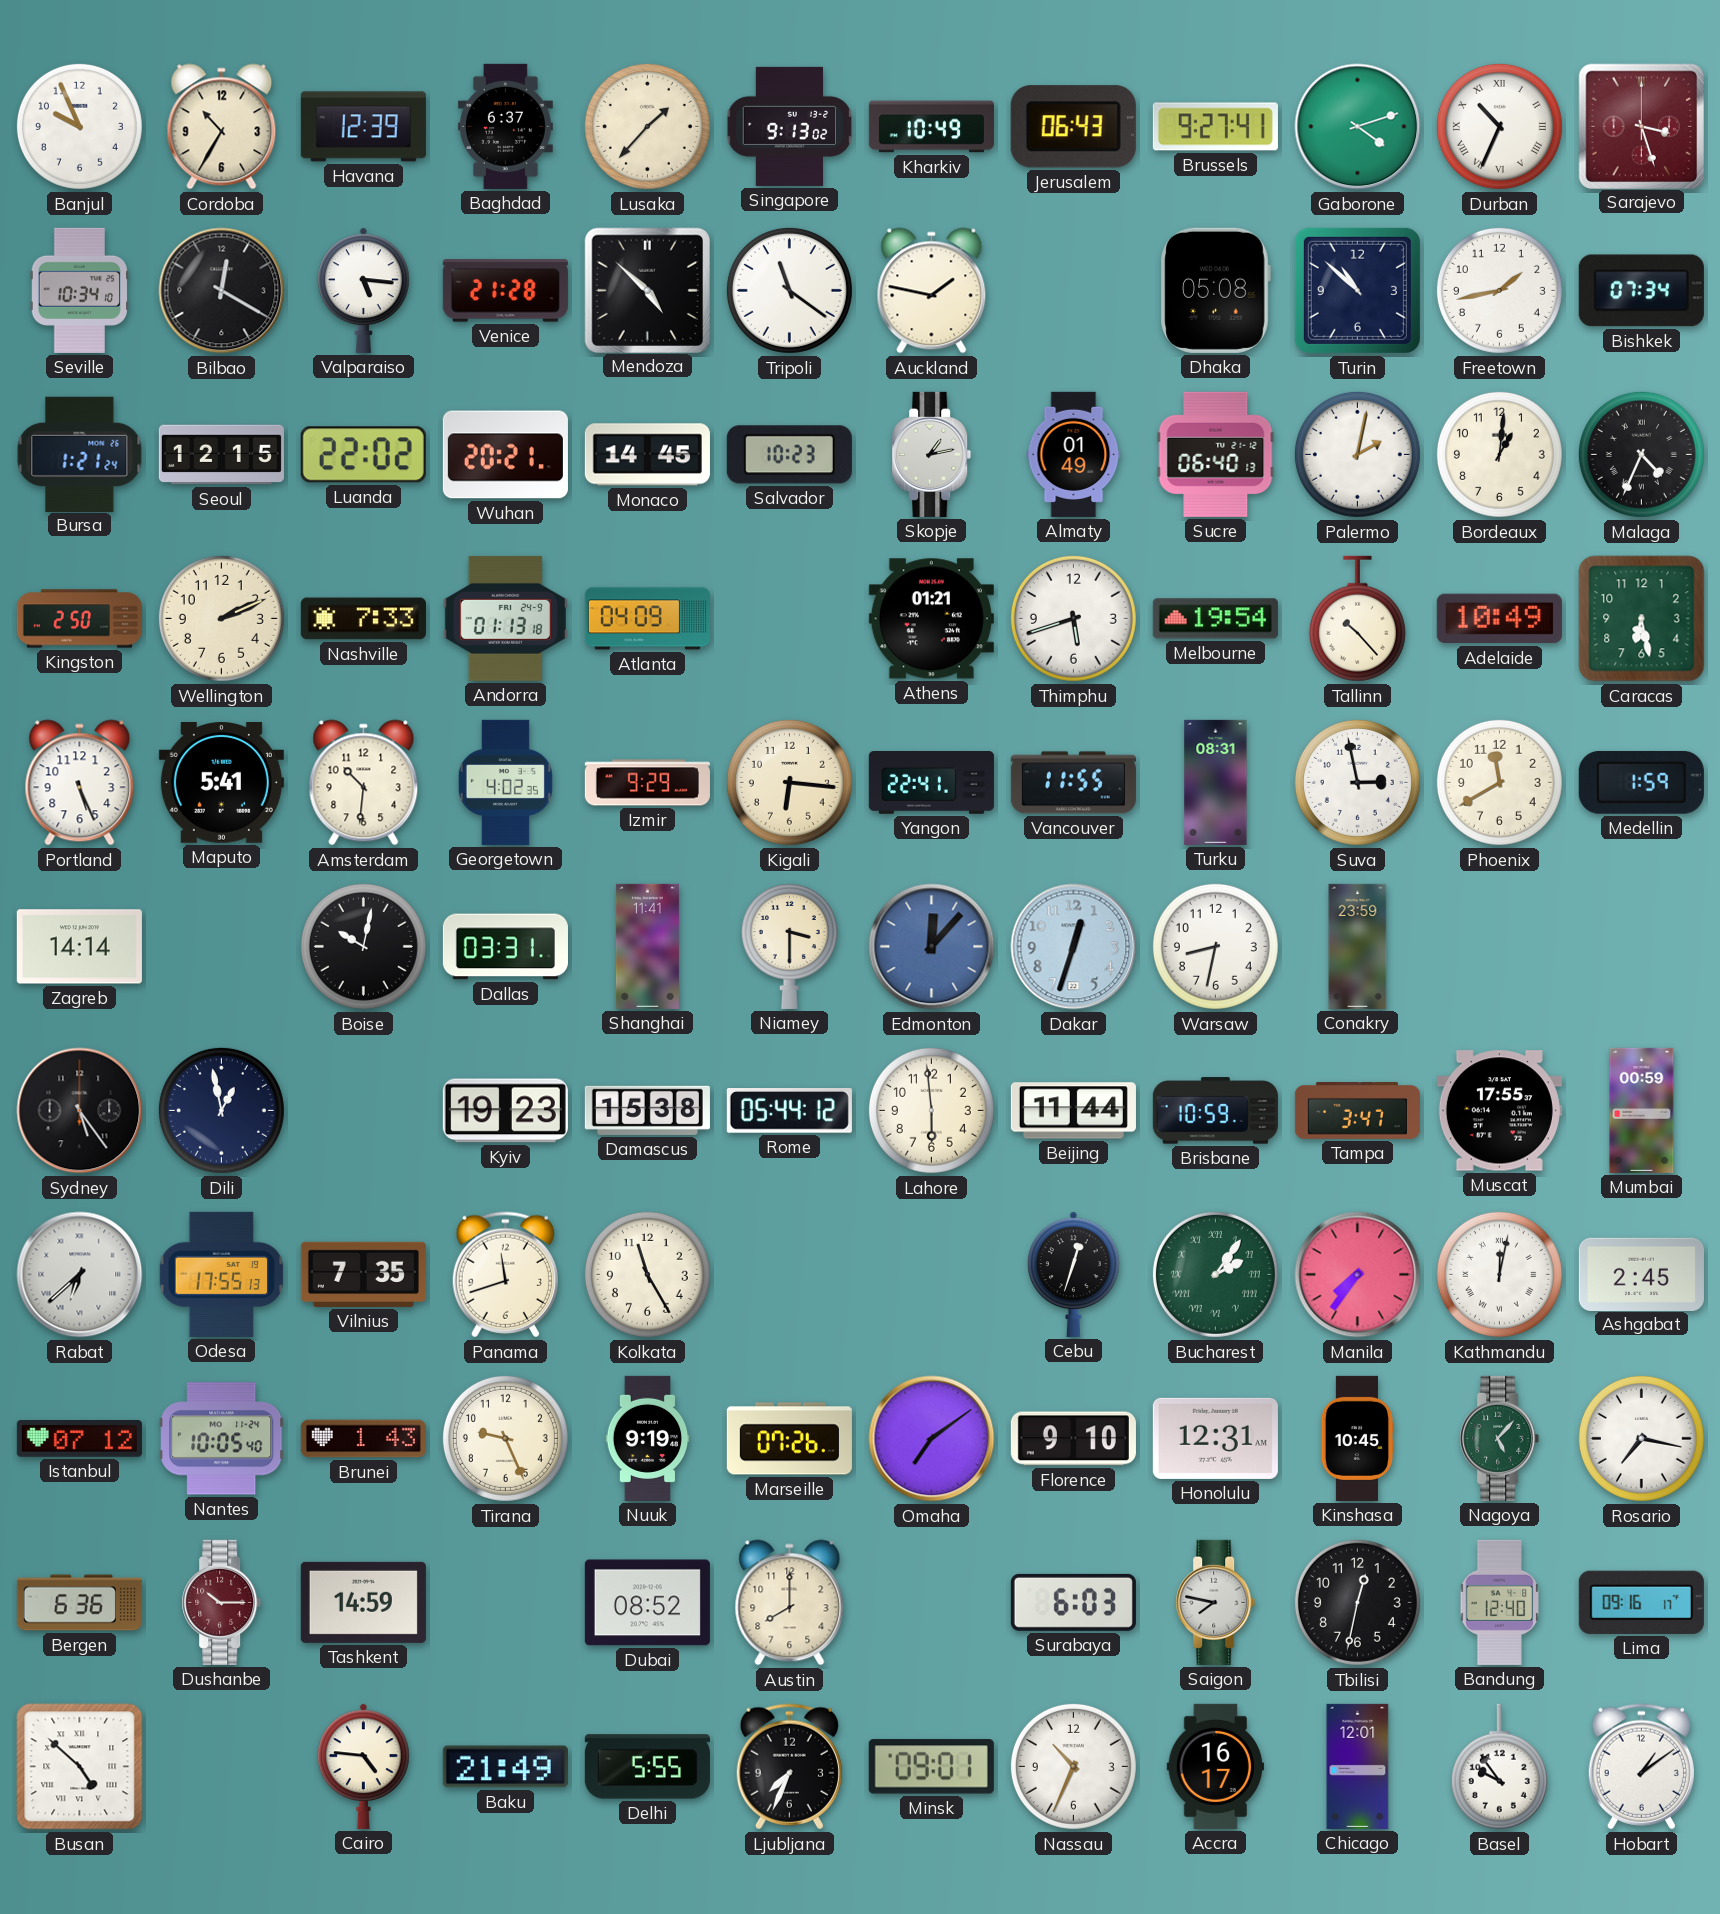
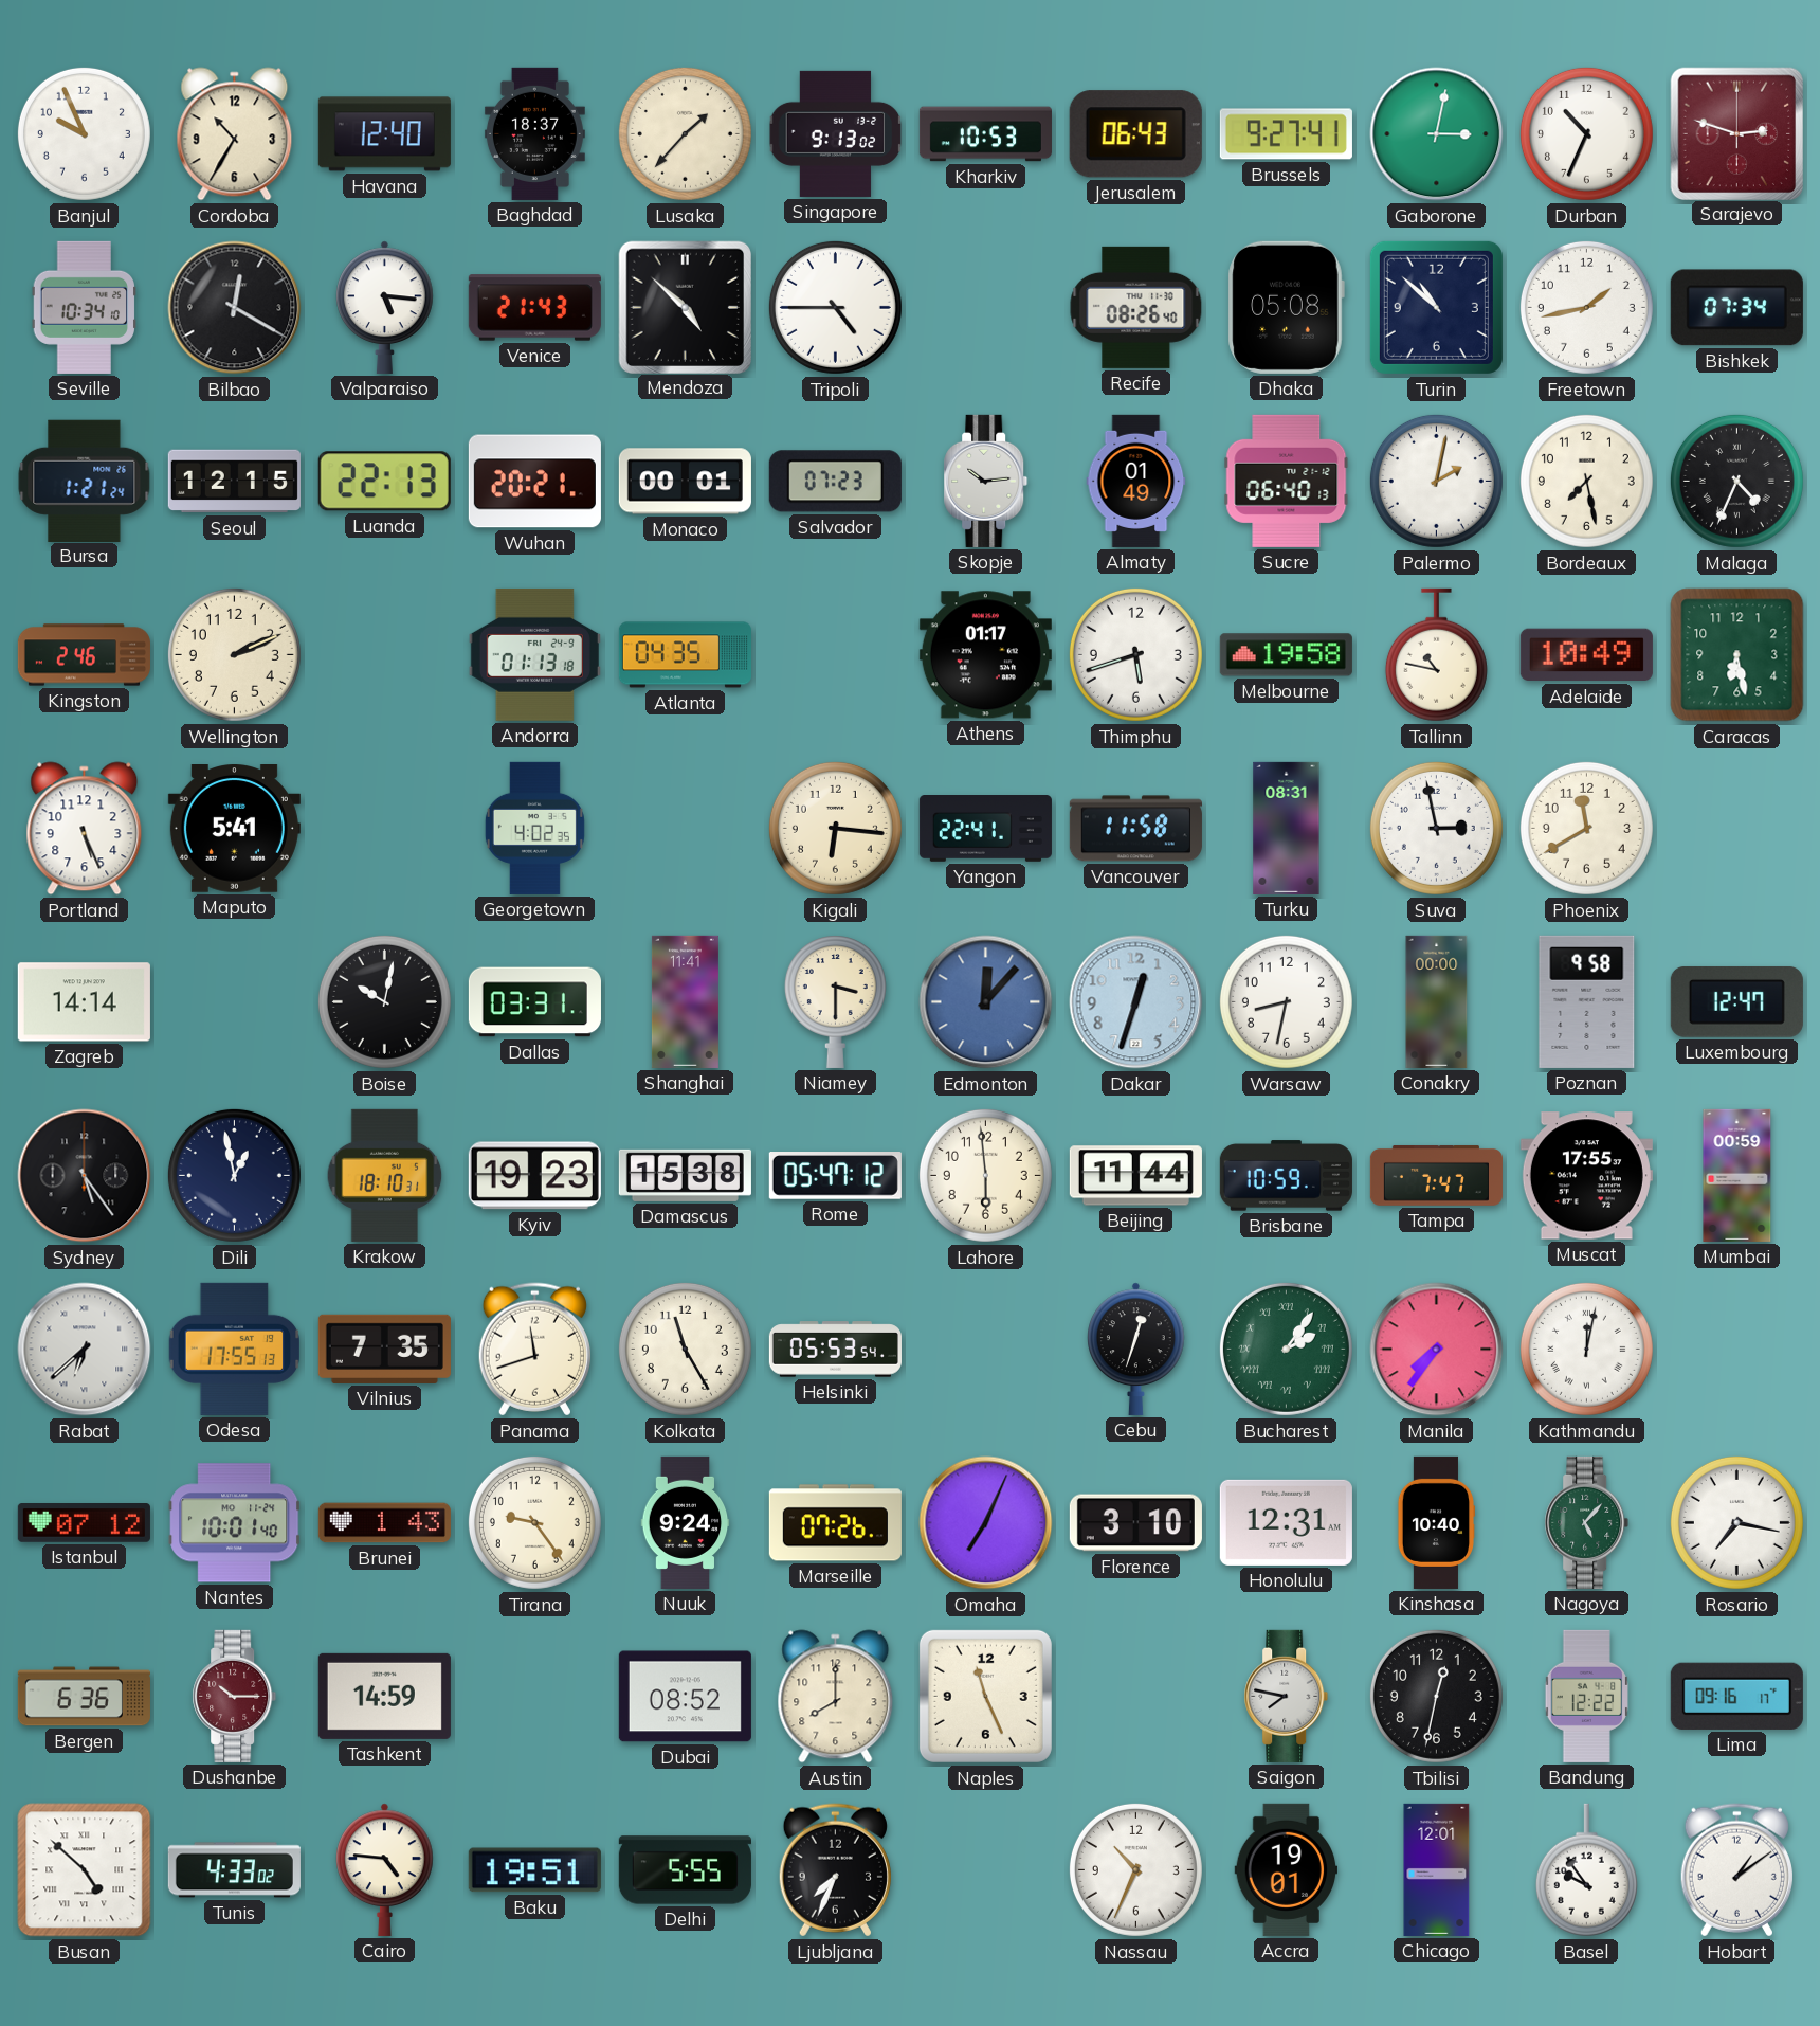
Havana: 12:39 -> 12:40 (384, 134)
Baghdad: 6:37 -> 18:37 (534, 133)
Kharkiv: 10:49 -> 10:53 (985, 134)
Gaborone: 4:12 -> 3:02 (1437, 134)
Durban numerals: Roman -> Arabic (1586, 133)
Sarajevo: 3:27 -> 2:48 (1736, 133)
Venice: 21:28 -> 21:43 (534, 308)
Tripoli: 11:21 -> 4:45 (835, 307)
Auckland: 1:47 -> none (932, 291)
Recife: none -> 08:26 (1136, 307)
Luanda: 22:02 -> 22:13 (384, 482)
Monaco: 14:45 -> 00:01 (685, 482)
Salvador: 10:23 -> 07:23 (835, 482)
Skopje: 1:13 -> 10:14 (986, 481)
Bordeaux: 1:01 -> 7:28 (1586, 481)
Kingston: 2:50 -> 2:46 (84, 655)
Nashville: 7:33 -> none (363, 619)
Atlanta: 04:09 -> 04:35 (685, 655)
Athens: 01:21 -> 01:17 (985, 655)
Melbourne: 19:54 -> 19:58 (1286, 655)
Tallinn: 10:23 -> 10:47 (1436, 655)
Amsterdam: 10:31 -> none (364, 783)
Izmir: 9:29 -> none (647, 783)
Vancouver: 11:55 -> 11:58 (1135, 829)
Medellin: 1:59 -> none (1641, 782)
Conakry: 23:59 -> 00:00 (1437, 1001)
Poznan: none -> 9:58 (1587, 1001)
Luxembourg: none -> 12:47 (1736, 1002)
Krakow: none -> 18:10 (385, 1175)
Rome: 05:44 -> 05:47 (835, 1176)
Tampa: 3:47 -> 7:47 (1436, 1175)
Helsinki: none -> 05:53 (835, 1350)
Ashgabat: 2:45 -> none (1641, 1274)
Nantes: 10:05 -> 10:01 (235, 1523)
Tirana: 9:26 -> 9:24 (534, 1522)
Nuuk: 9:19 -> 9:24 (686, 1522)
Omaha: 7:09 -> 7:04 (986, 1523)
Florence: 9:10 -> 3:10 (1135, 1523)
Kinshasa: 10:45 -> 10:40 (1435, 1522)
Naples: none -> 11:26 (985, 1696)
Surabaya: 6:03 -> none (1073, 1602)
Bandung: 12:40 -> 12:22 (1587, 1696)
Tunis: none -> 4:33 (234, 1870)
Baku: 21:49 -> 19:51 (534, 1870)
Minsk: 09:01 -> none (931, 1767)
Accra: 16:17 -> 19:01 (1287, 1869)
